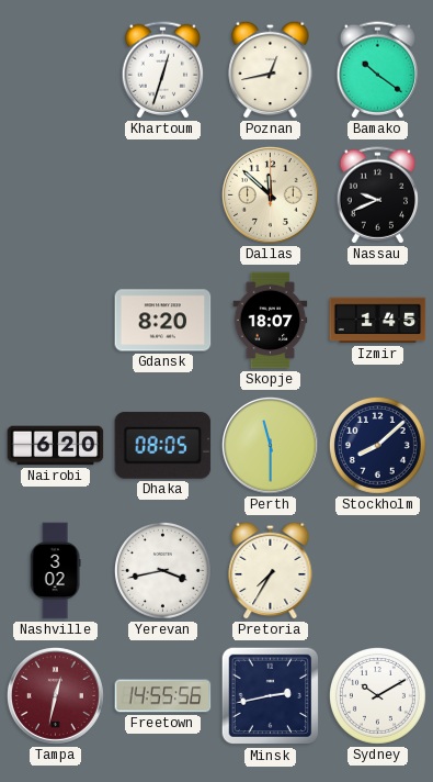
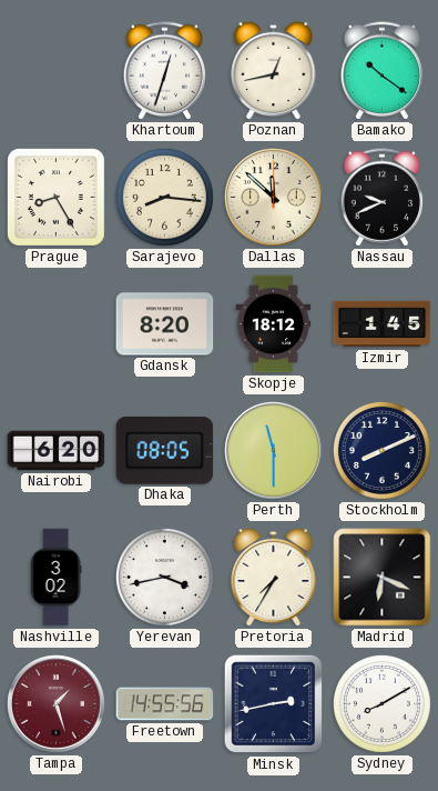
Prague: none -> 8:25 (55, 197)
Sarajevo: none -> 8:16 (164, 197)
Skopje: 18:07 -> 18:12 (274, 324)
Stockholm: 8:08 -> 8:11 (381, 450)
Madrid: none -> 6:19 (383, 578)
Tampa: 12:32 -> 1:27 (55, 703)
Sydney: 10:10 -> 8:10 (381, 703)
